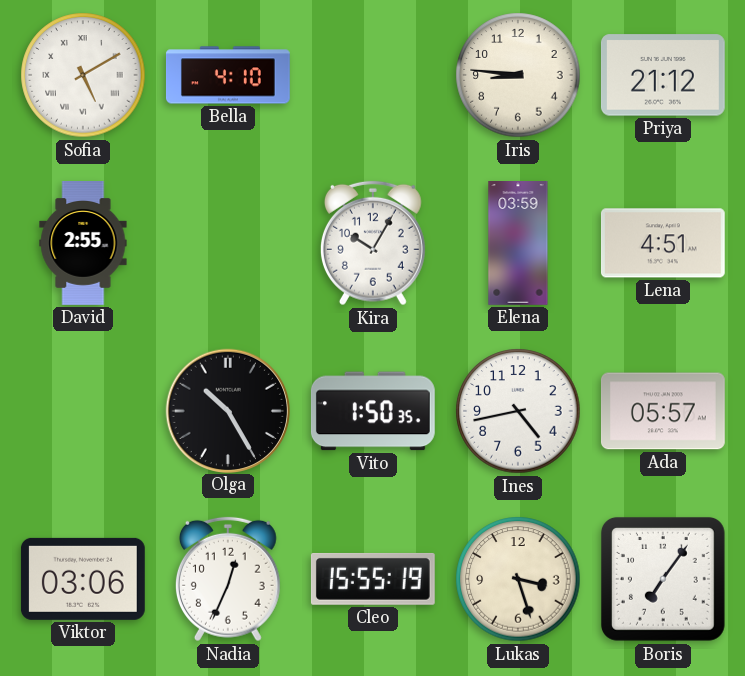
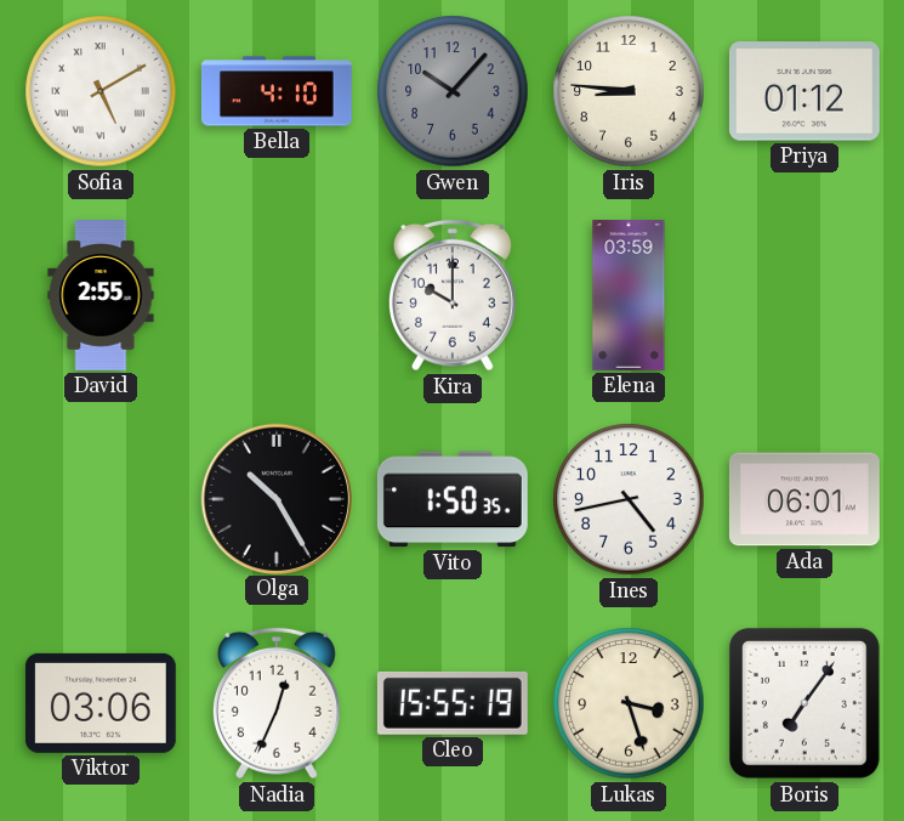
Gwen: none -> 10:07 (453, 91)
Priya: 21:12 -> 01:12 (804, 91)
Kira: 10:05 -> 10:00 (453, 295)
Lena: 4:51 -> none (663, 243)
Ada: 05:57 -> 06:01 (804, 499)
